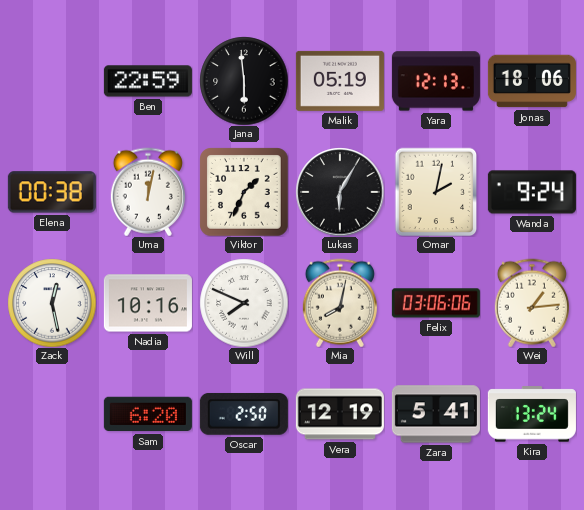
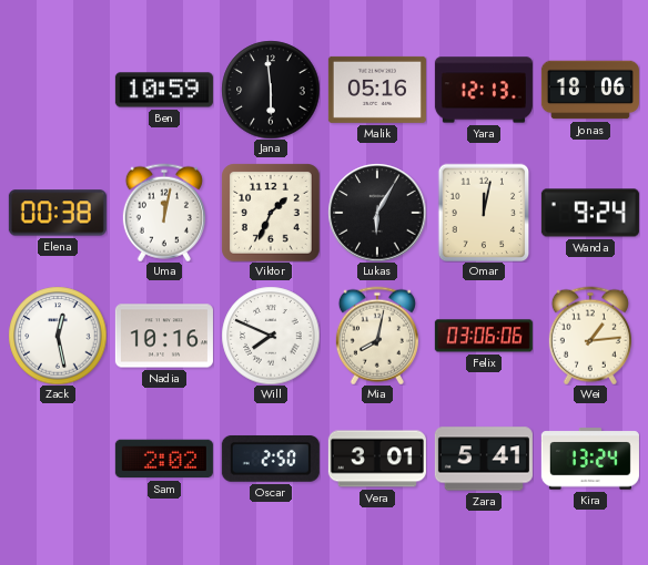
Ben: 22:59 -> 10:59 (164, 90)
Malik: 05:19 -> 05:16 (377, 90)
Omar: 2:02 -> 12:02 (484, 213)
Sam: 6:20 -> 2:02 (164, 459)
Vera: 12:19 -> 3:01 (377, 459)
